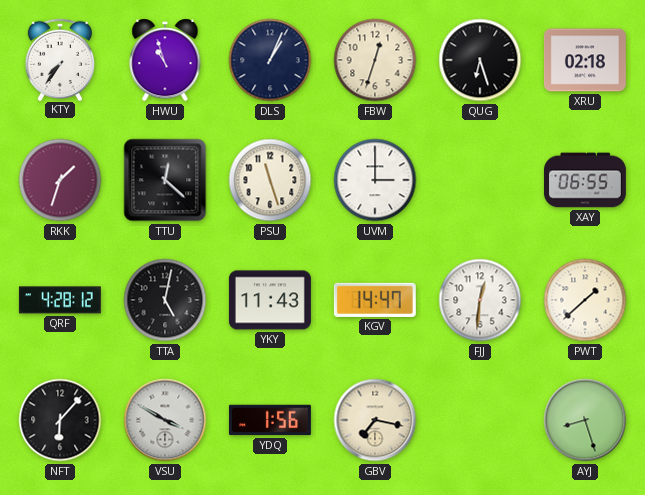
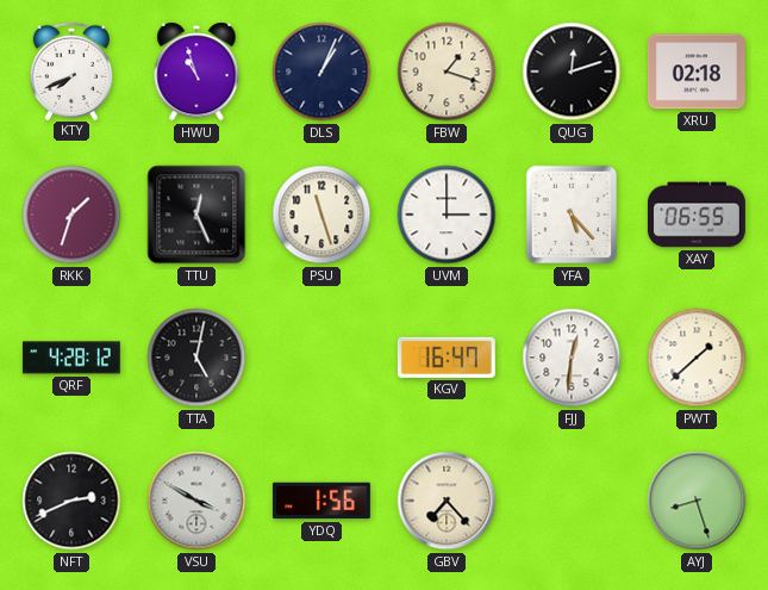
KTY: 7:36 -> 7:41 (70, 70)
FBW: 12:33 -> 1:18 (447, 72)
QUG: 6:27 -> 12:12 (572, 72)
TTU: 12:22 -> 12:26 (196, 215)
YFA: none -> 5:23 (572, 215)
YKY: 11:43 -> none (270, 300)
KGV: 14:47 -> 16:47 (447, 358)
NFT: 6:07 -> 2:41 (71, 501)
GBV: 7:17 -> 7:23 (447, 501)
